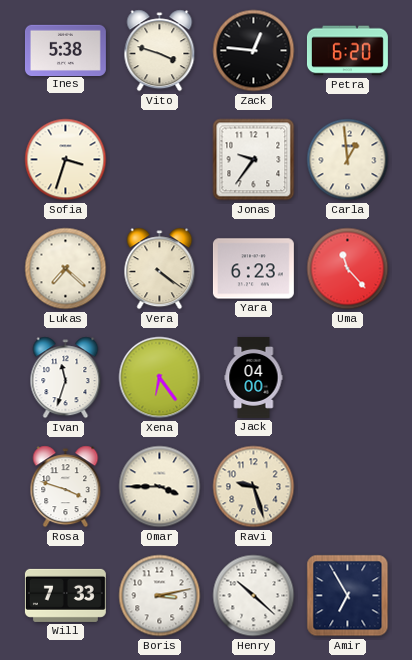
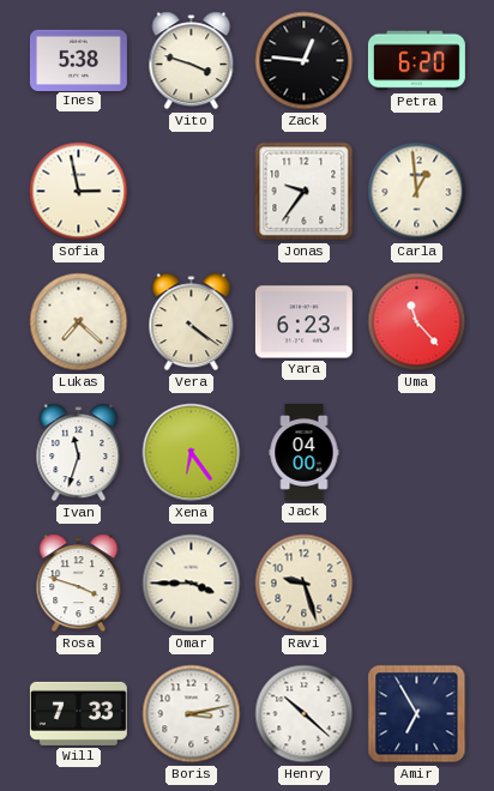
Sofia: 3:33 -> 2:58 (79, 192)
